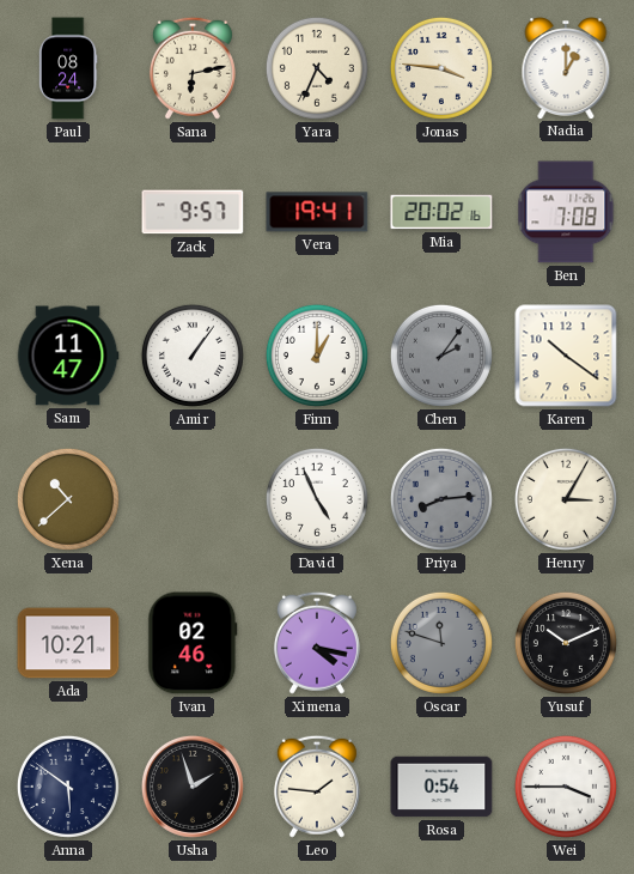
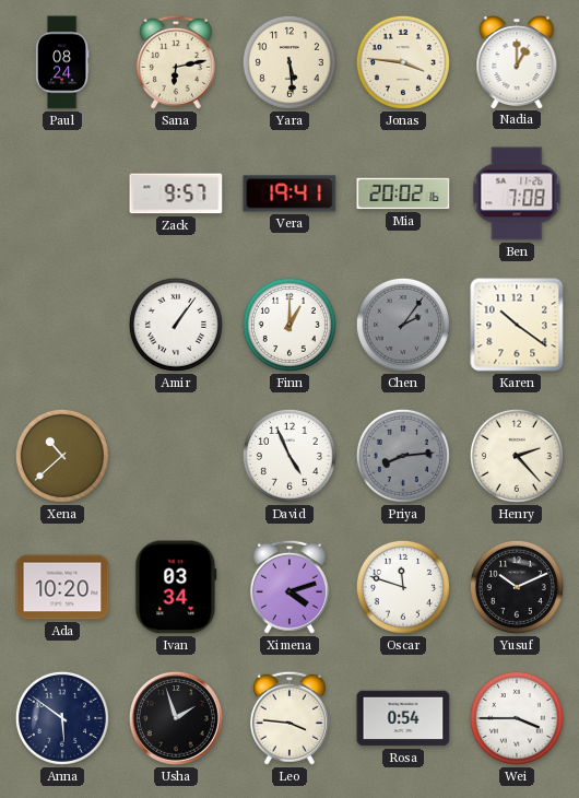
Yara: 4:34 -> 5:29 (289, 62)
Sam: 11:47 -> none (68, 356)
Henry: 3:05 -> 2:23 (517, 456)
Ada: 10:21 -> 10:20 (62, 587)
Ivan: 02:46 -> 03:34 (176, 587)
Ximena: 4:17 -> 4:12 (289, 587)
Oscar dial: grey -> white (403, 587)
Leo: 1:46 -> 3:46 (289, 718)
